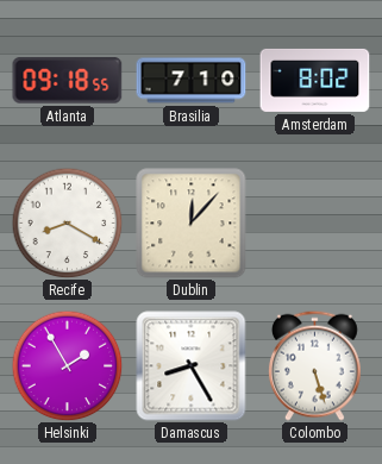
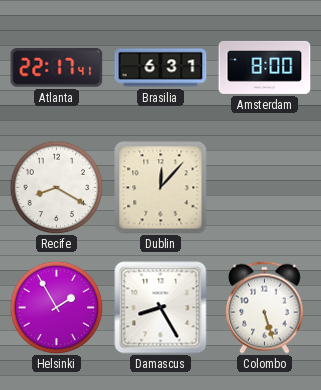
Atlanta: 09:18 -> 22:17 (57, 68)
Brasilia: 7:10 -> 6:31 (161, 68)
Amsterdam: 8:02 -> 8:00 (265, 67)
